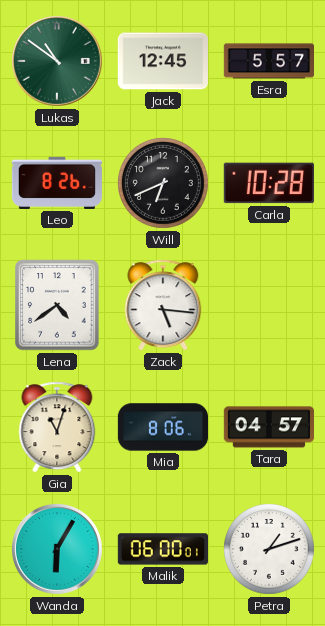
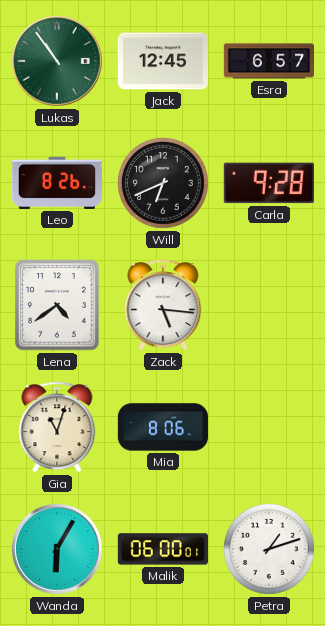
Lukas: 10:51 -> 10:54 (58, 62)
Esra: 5:57 -> 6:57 (268, 61)
Carla: 10:28 -> 9:28 (269, 183)
Tara: 04:57 -> none (268, 427)
